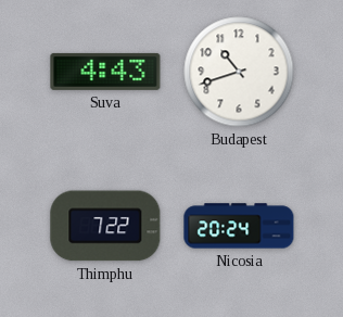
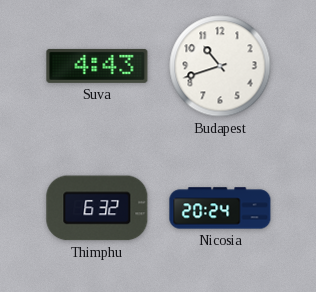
Thimphu: 7:22 -> 6:32 (97, 208)
